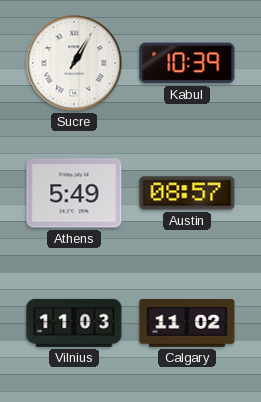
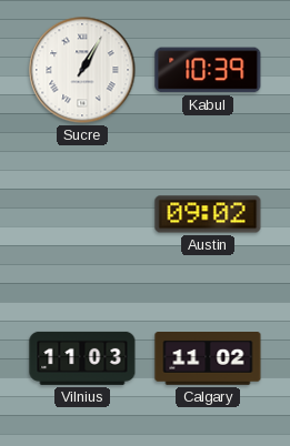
Athens: 5:49 -> none (74, 193)
Austin: 08:57 -> 09:02 (208, 214)
